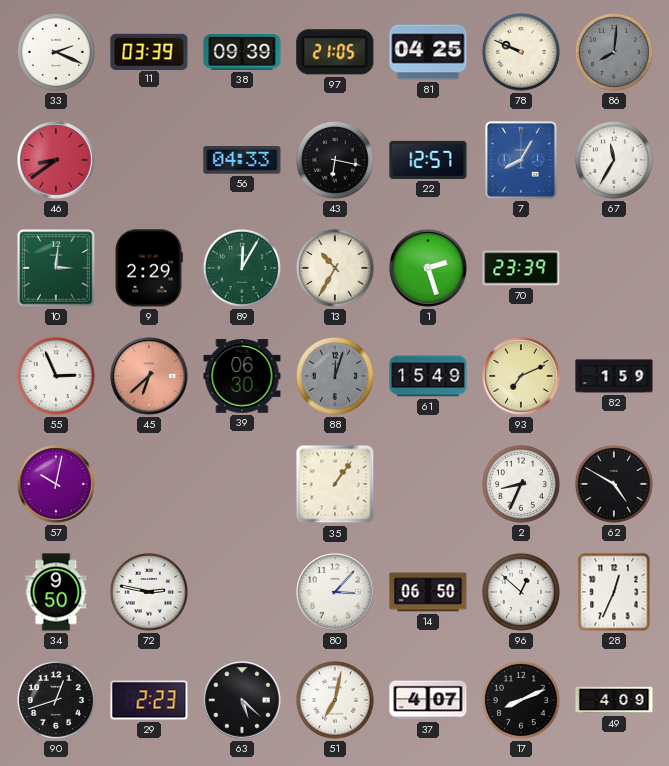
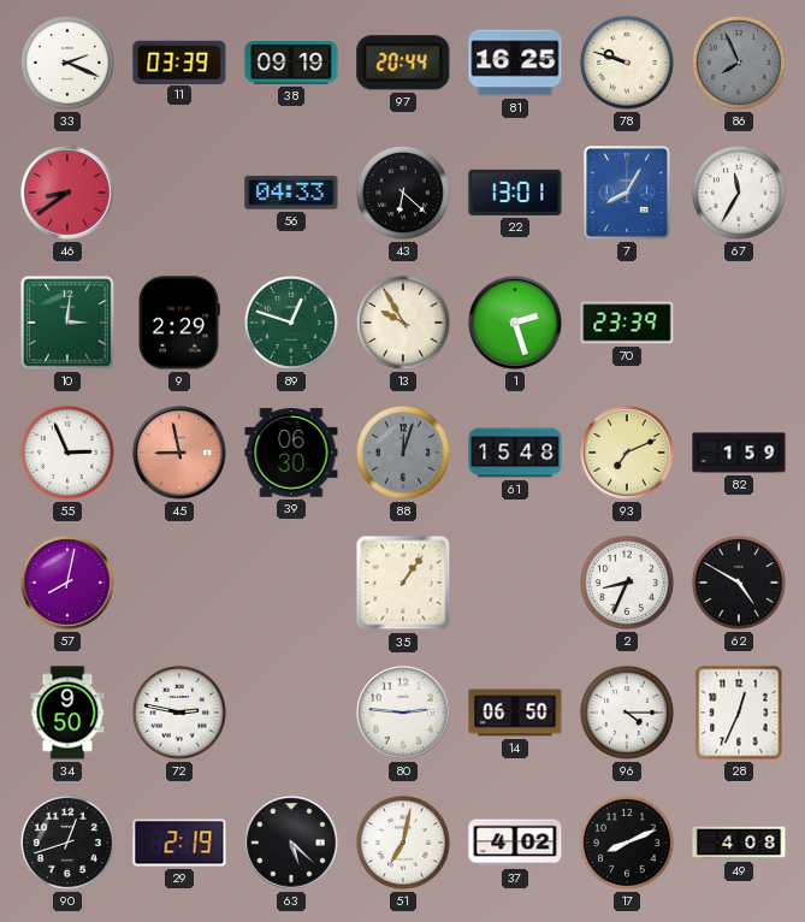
38: 09:39 -> 09:19 (291, 63)
97: 21:05 -> 20:44 (403, 63)
81: 04:25 -> 16:25 (515, 63)
78: 9:49 -> 9:48 (627, 63)
86: 8:01 -> 7:56 (739, 63)
43: 6:17 -> 6:22 (403, 193)
22: 12:57 -> 13:01 (515, 193)
89: 12:05 -> 12:48 (291, 323)
13: 10:35 -> 9:55 (403, 323)
45: 6:38 -> 8:58 (179, 453)
61: 15:49 -> 15:48 (515, 453)
57: 10:02 -> 8:02 (67, 583)
80: 3:07 -> 2:46 (403, 713)
96: 12:52 -> 4:15 (627, 713)
29: 2:23 -> 2:19 (179, 843)
37: 4:07 -> 4:02 (515, 843)
49: 4:09 -> 4:08 (739, 843)
